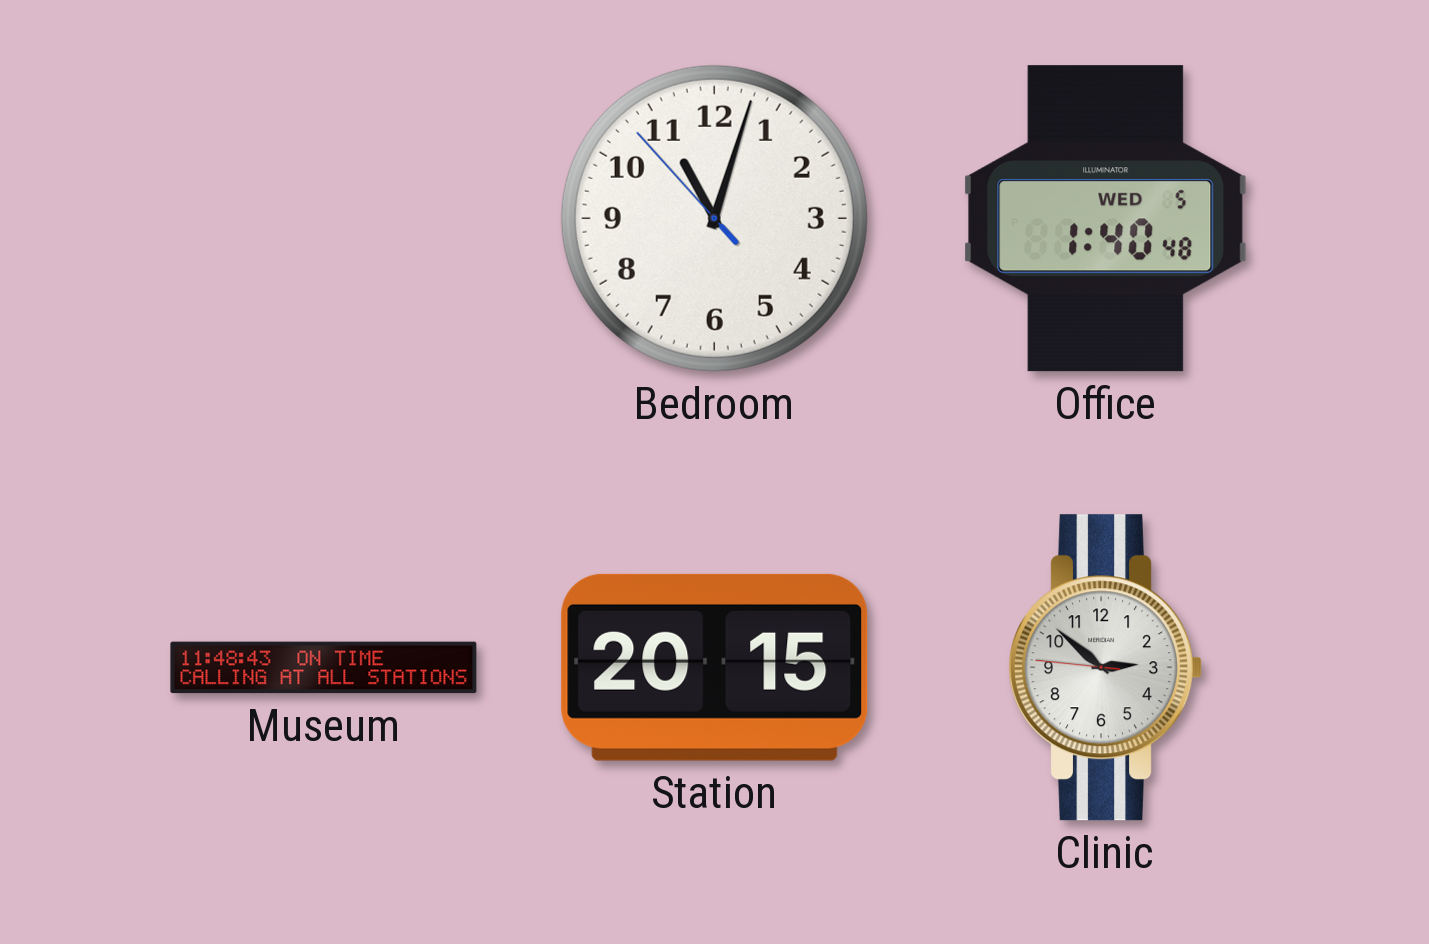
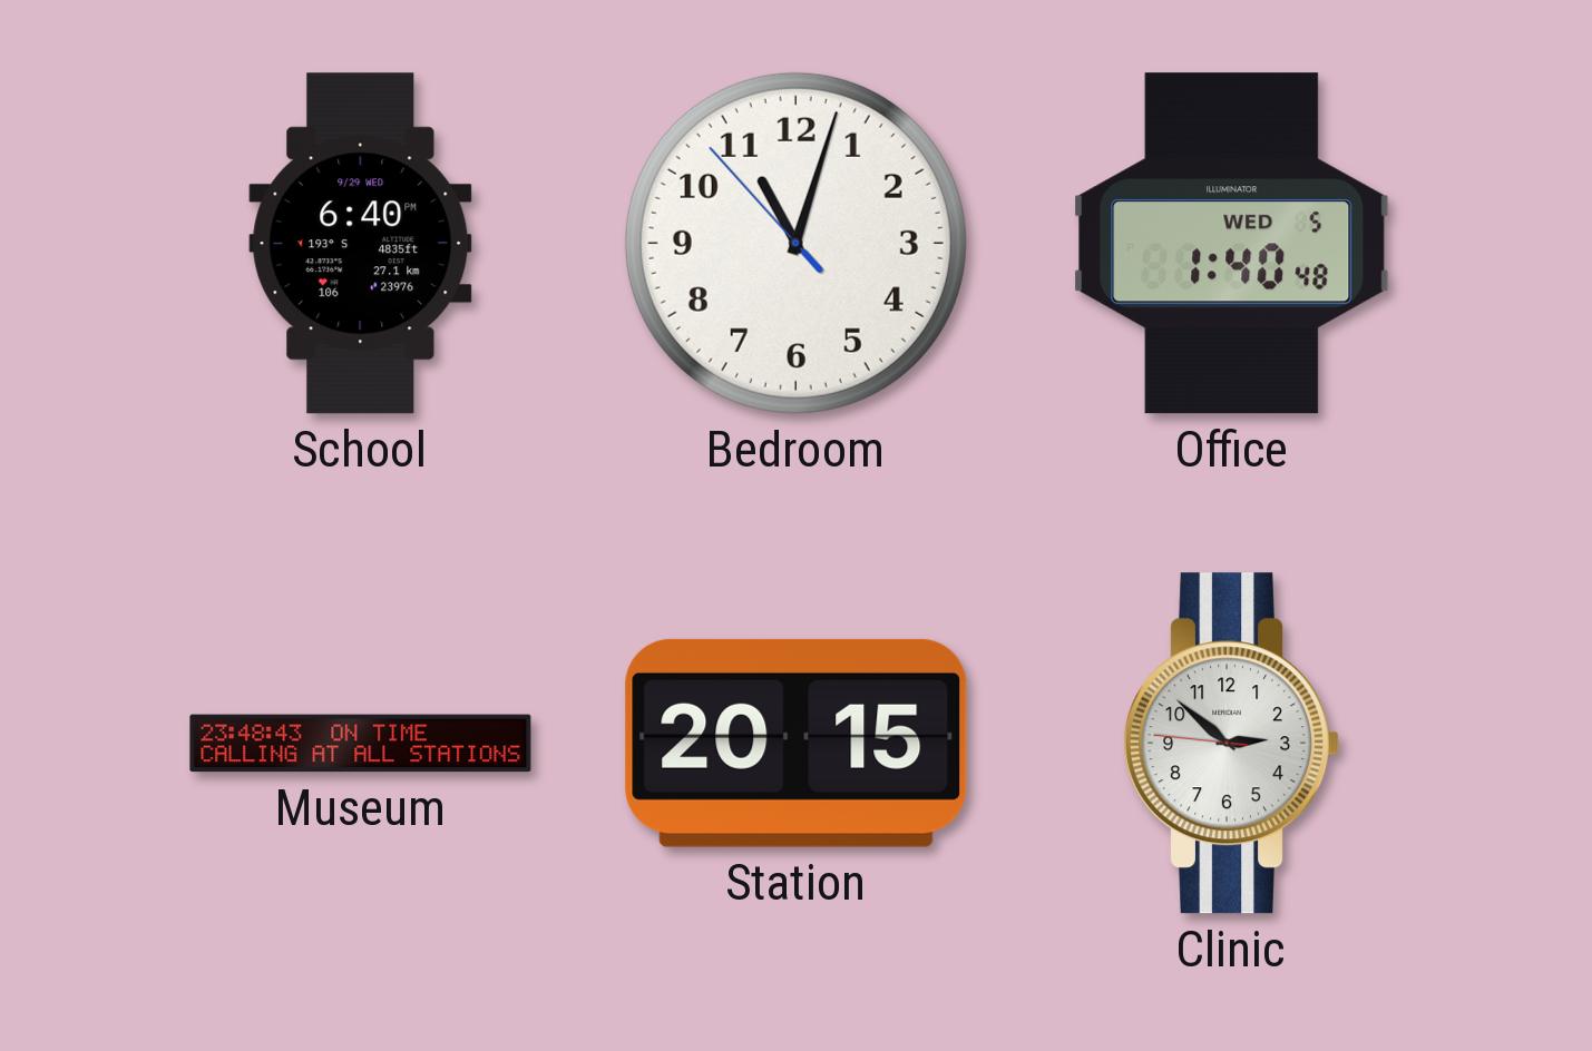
School: none -> 6:40 (361, 244)
Museum: 11:48 -> 23:48 (361, 744)
